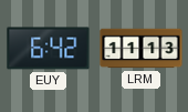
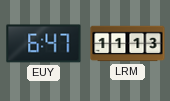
EUY: 6:42 -> 6:47 (44, 44)
